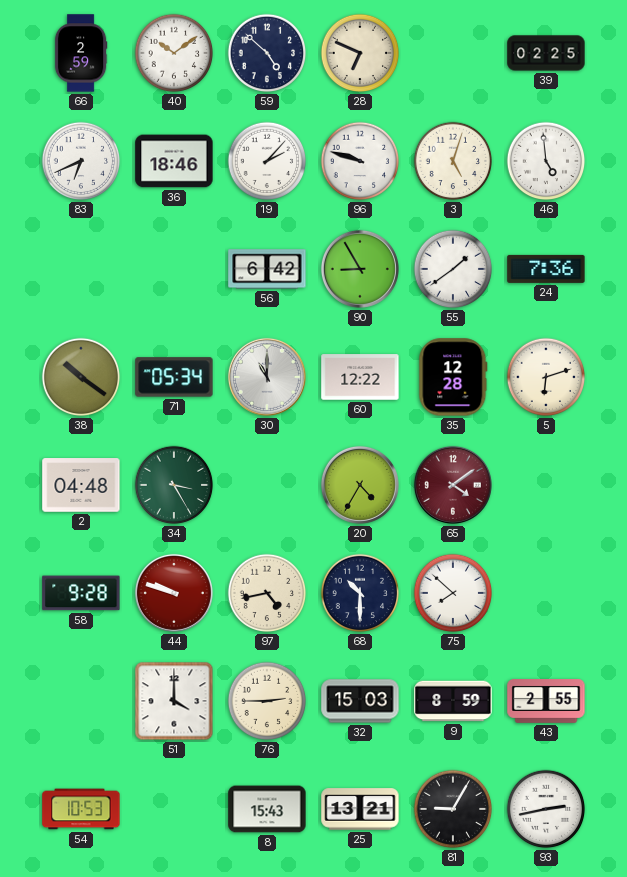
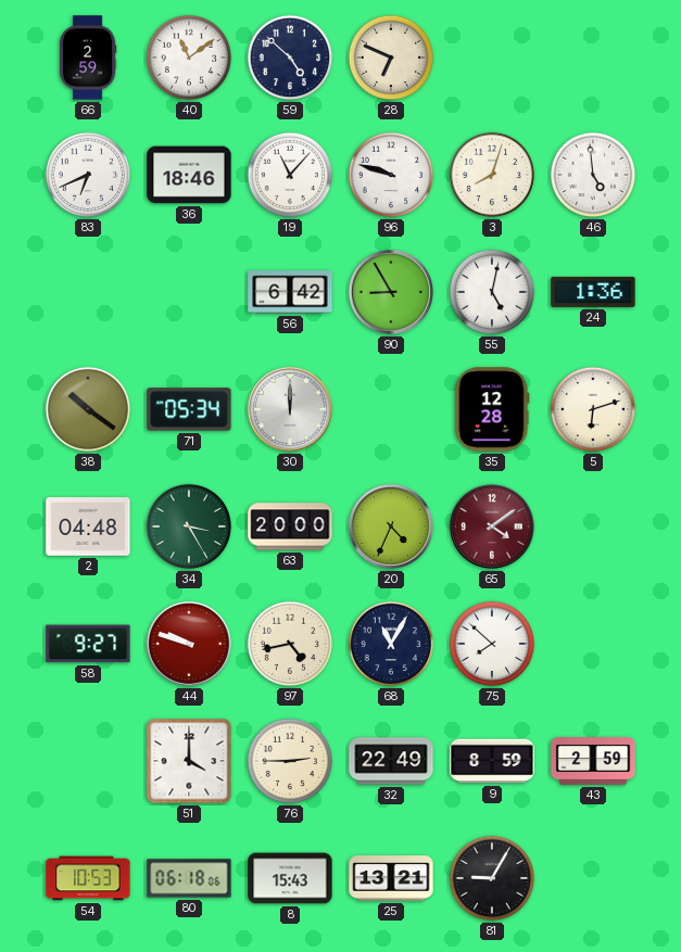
40: 10:09 -> 11:09 (189, 58)
39: 02:25 -> none (546, 53)
19: 2:07 -> 11:07 (290, 175)
3: 5:03 -> 8:03 (492, 175)
55: 1:39 -> 5:02 (492, 292)
24: 7:36 -> 1:36 (593, 292)
30: 11:00 -> 12:00 (290, 409)
60: 12:22 -> none (360, 377)
63: none -> 20:00 (290, 526)
20: 4:35 -> 4:34 (391, 526)
58: 9:28 -> 9:27 (88, 644)
68: 10:30 -> 11:05 (391, 644)
32: 15:03 -> 22:49 (391, 761)
43: 2:55 -> 2:59 (593, 762)
80: none -> 06:18 (189, 878)
93: 2:43 -> none (546, 809)
